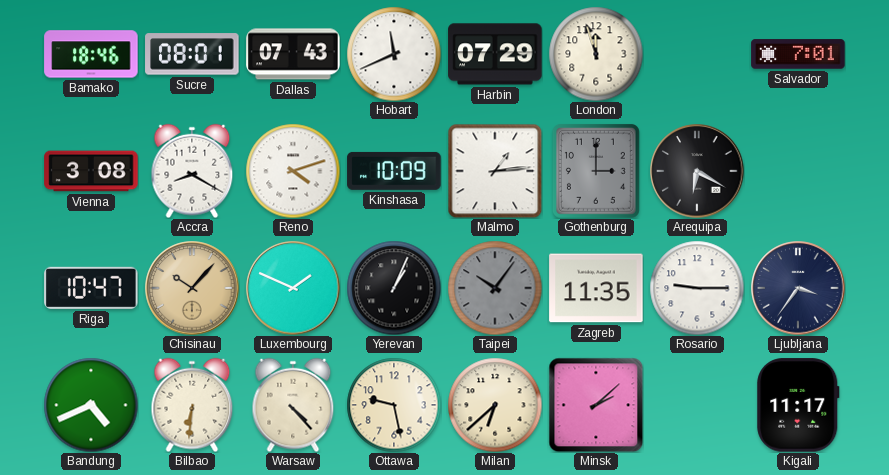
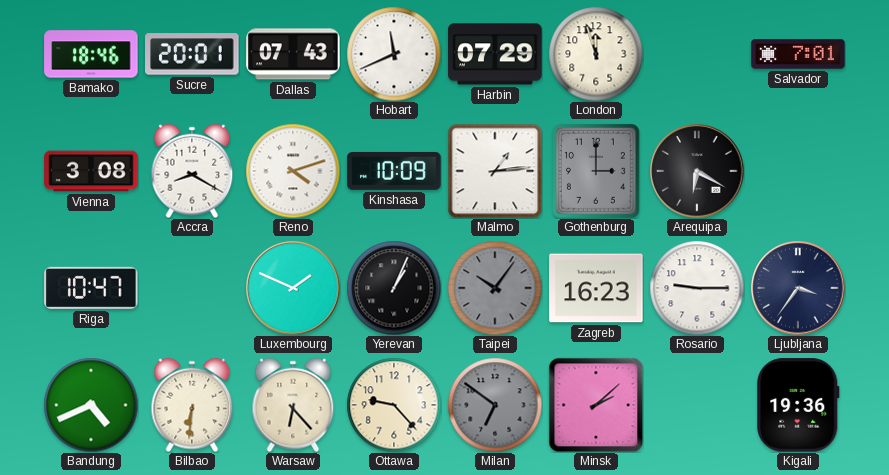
Sucre: 08:01 -> 20:01 (192, 54)
Chisinau: 10:07 -> none (192, 288)
Zagreb: 11:35 -> 16:23 (596, 288)
Warsaw: 4:23 -> 6:23 (293, 405)
Ottawa: 9:28 -> 9:23 (394, 405)
Milan: 6:38 -> 6:51 (495, 405)
Milan dial: cream -> grey (495, 405)
Kigali: 11:17 -> 19:36 (798, 405)
